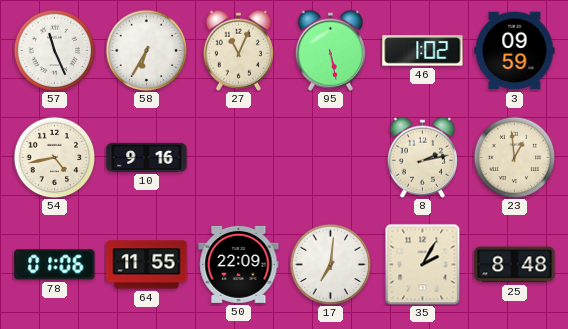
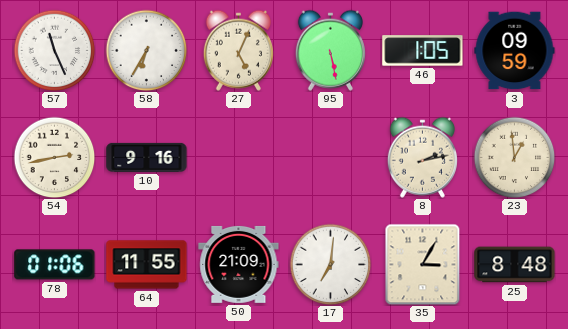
27: 11:04 -> 5:04 (238, 50)
46: 1:02 -> 1:05 (423, 51)
54: 4:43 -> 2:43 (54, 157)
50: 22:09 -> 21:09 (239, 264)
35: 2:05 -> 3:05 (423, 264)
